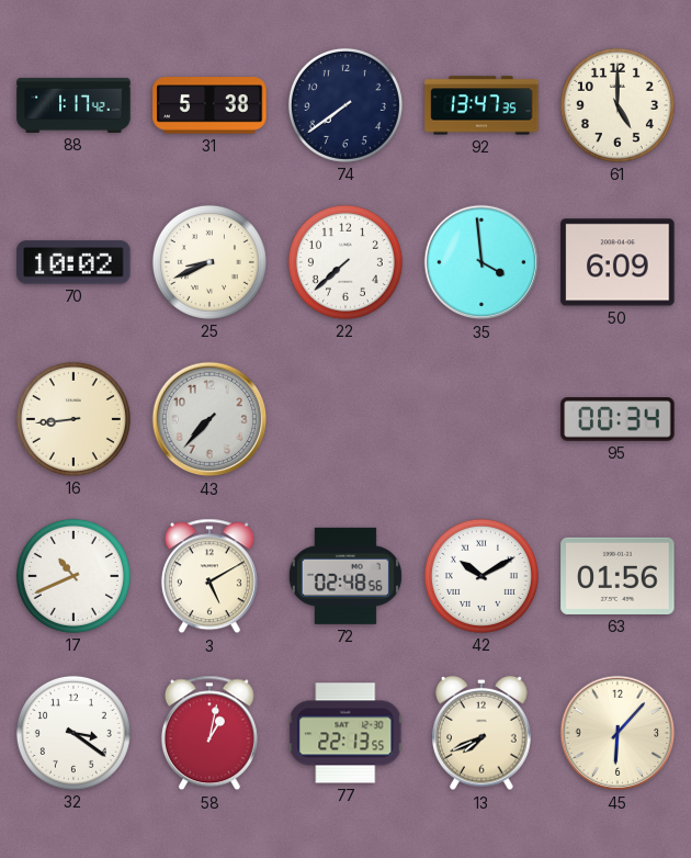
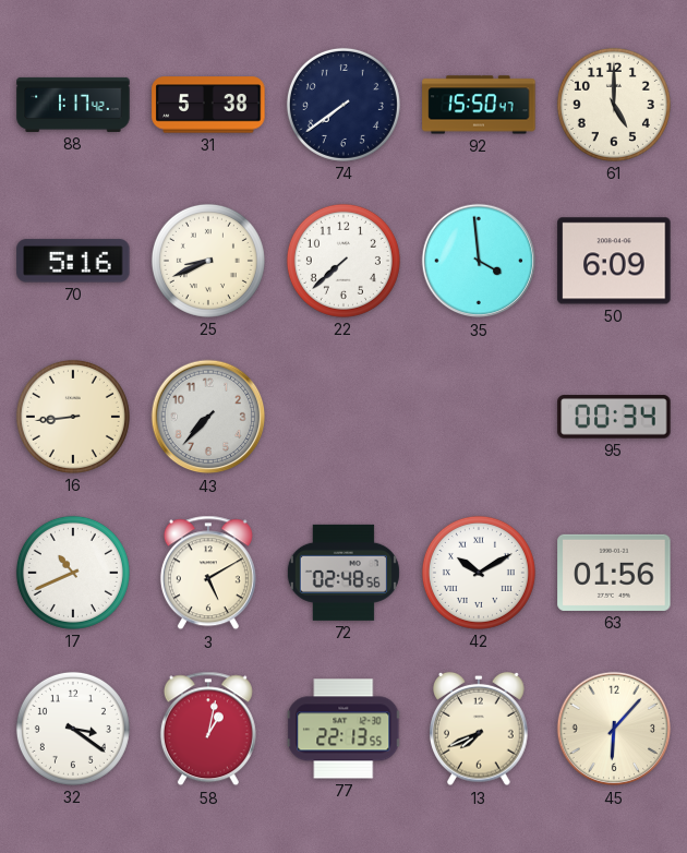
92: 13:47 -> 15:50 (479, 105)
70: 10:02 -> 5:16 (73, 261)
